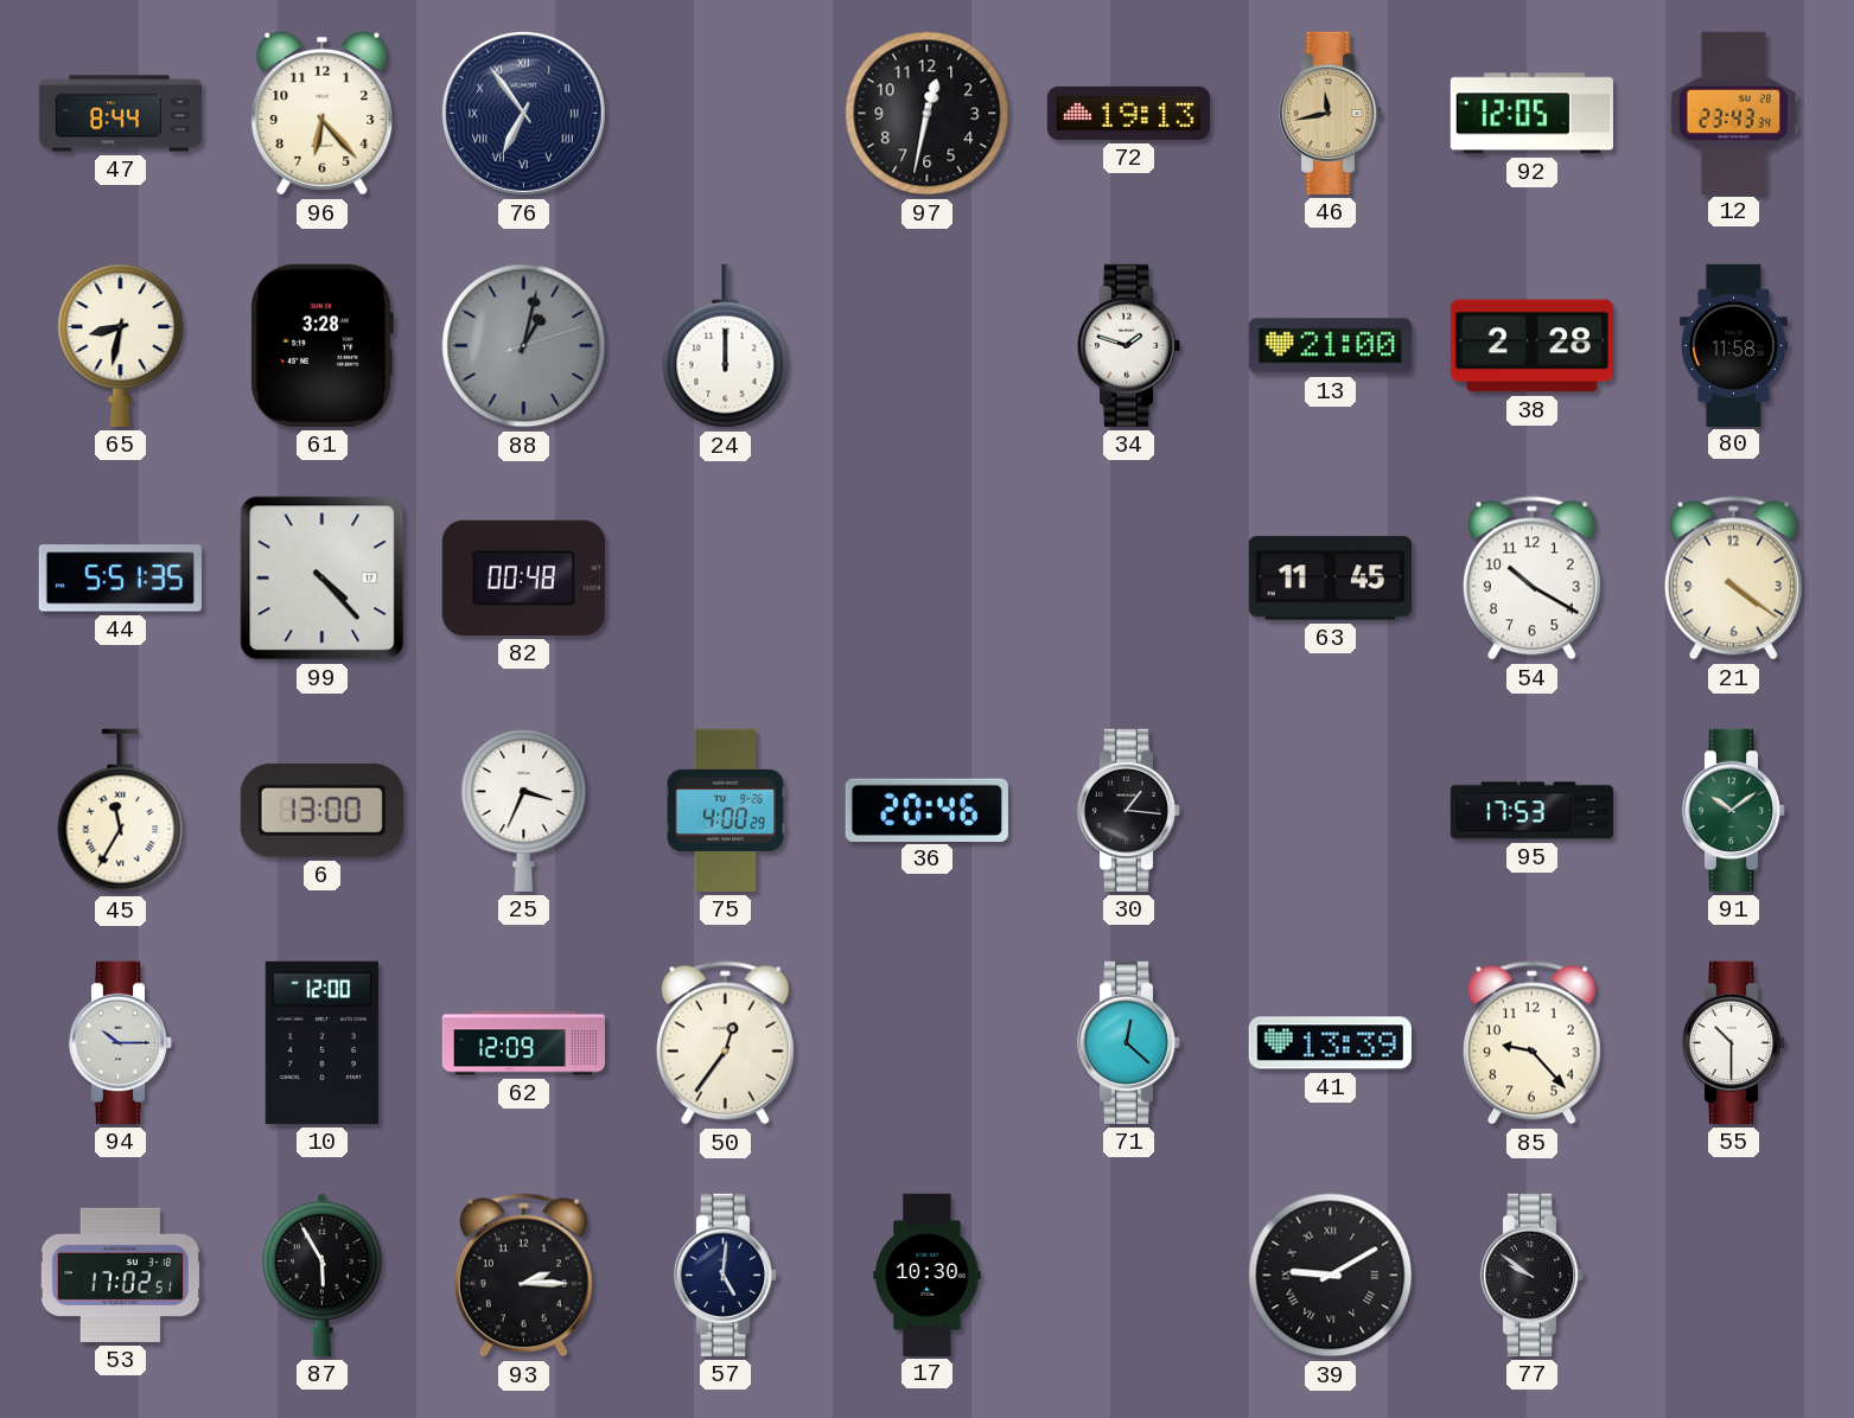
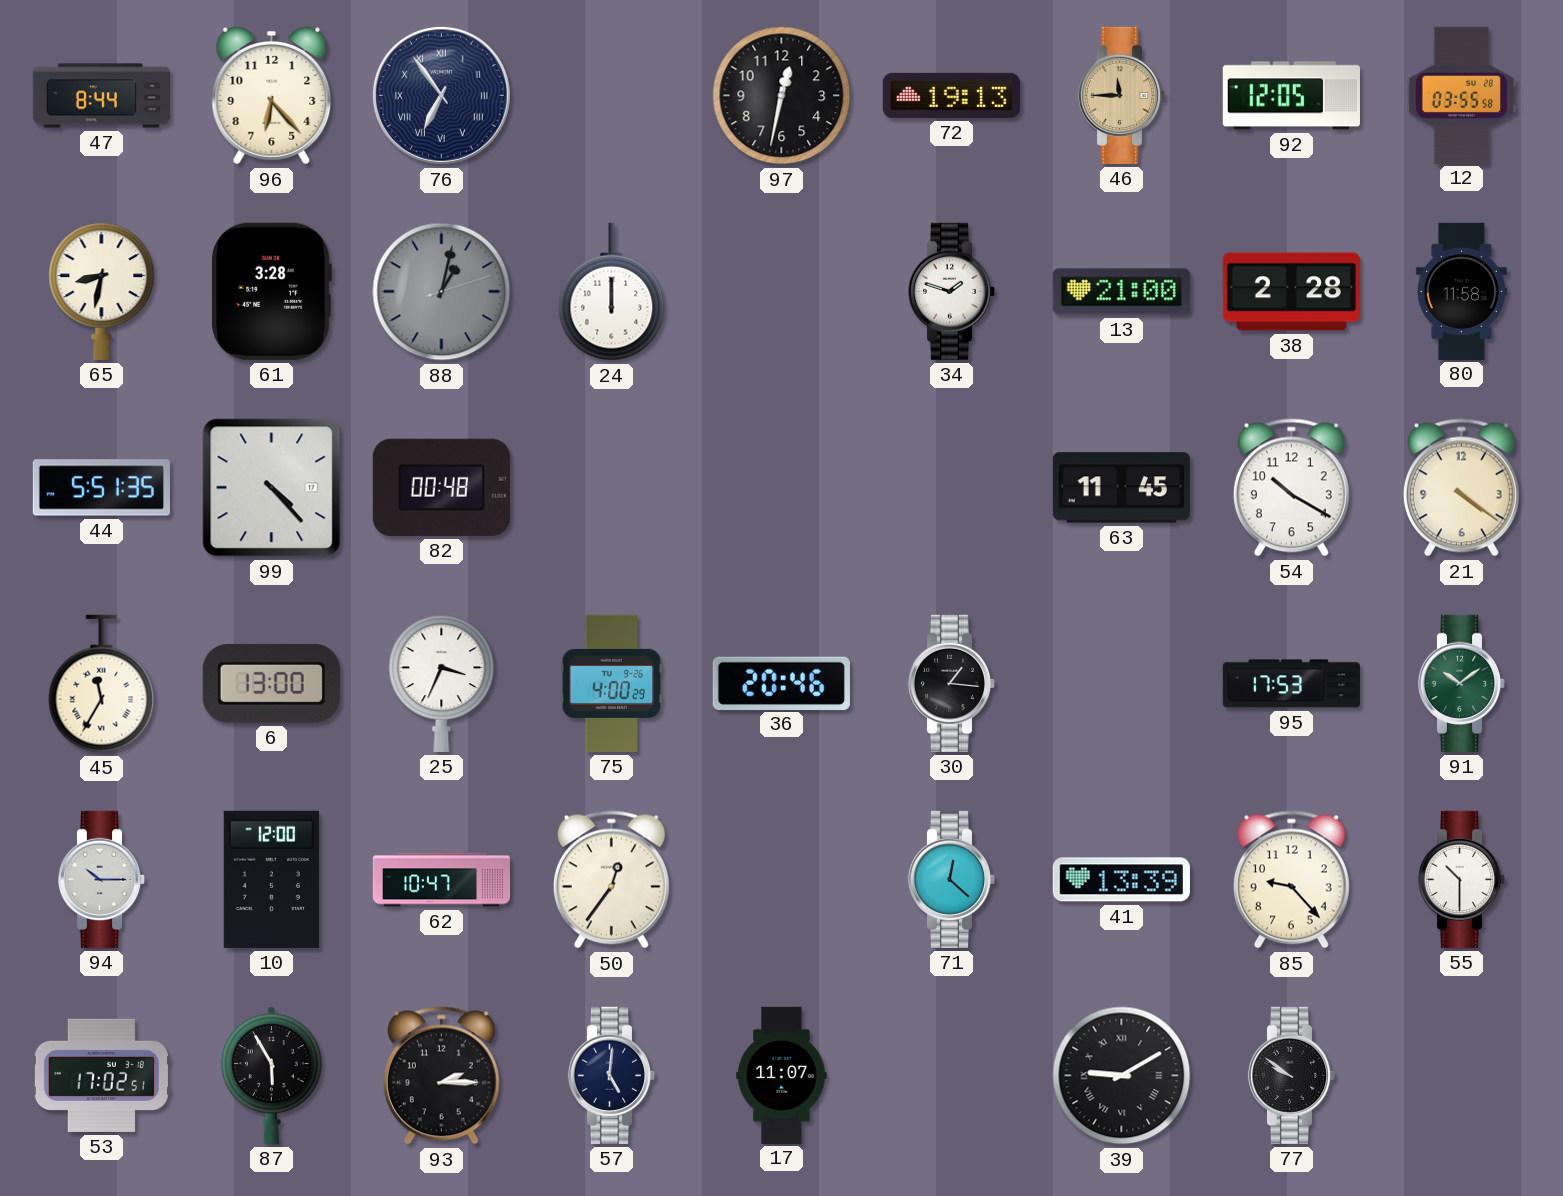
46: 11:43 -> 11:45 (1122, 95)
12: 23:43 -> 03:55 (1461, 95)
62: 12:09 -> 10:47 (441, 880)
17: 10:30 -> 11:07 (782, 1075)
